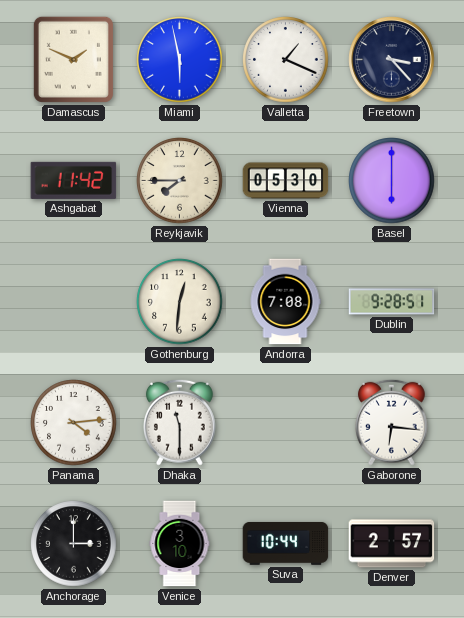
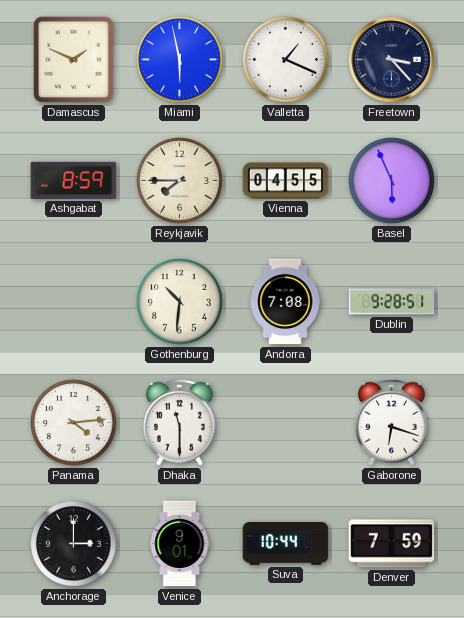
Ashgabat: 11:42 -> 8:59 (74, 180)
Vienna: 05:30 -> 04:55 (286, 181)
Basel: 6:00 -> 5:56 (392, 181)
Gothenburg: 12:31 -> 10:31 (180, 302)
Gaborone: 6:16 -> 6:18 (391, 422)
Venice: 3:10 -> 9:01 (180, 544)
Denver: 2:57 -> 7:59 (392, 544)
